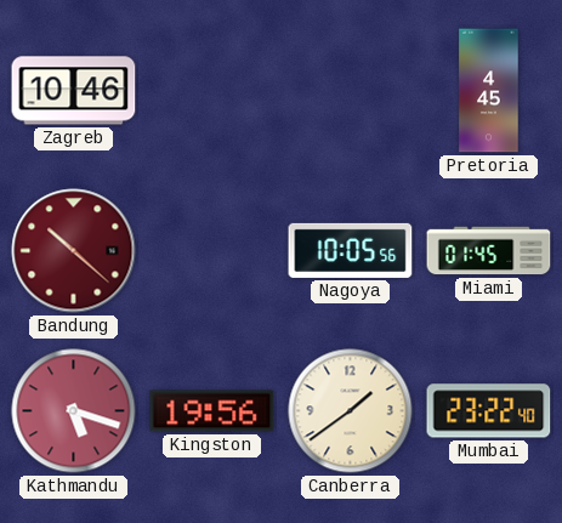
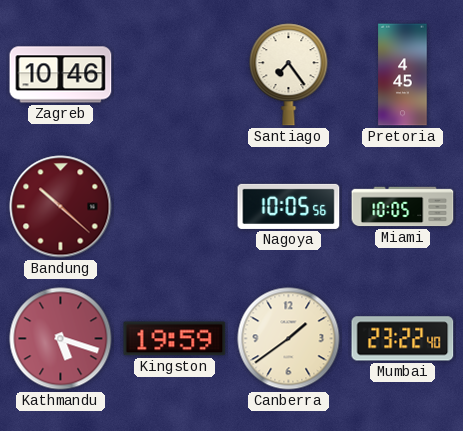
Santiago: none -> 7:24 (289, 75)
Miami: 01:45 -> 10:05 (403, 207)
Kingston: 19:56 -> 19:59 (175, 339)
